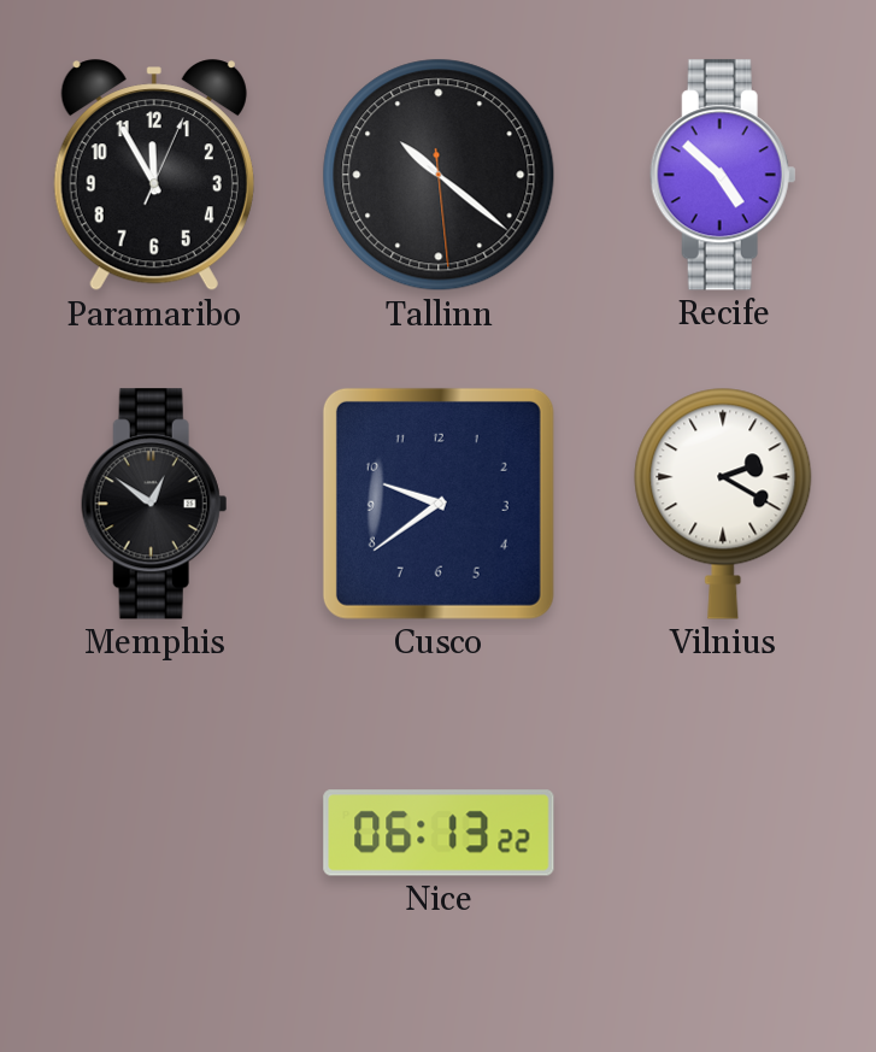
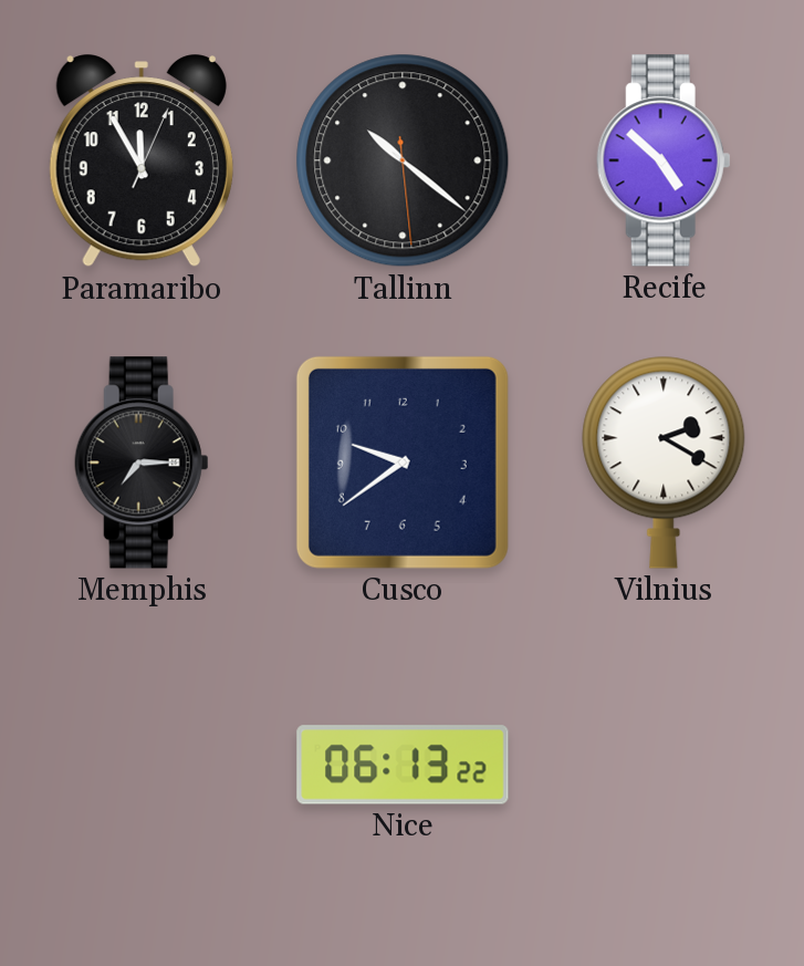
Memphis: 12:51 -> 7:15 (142, 463)
